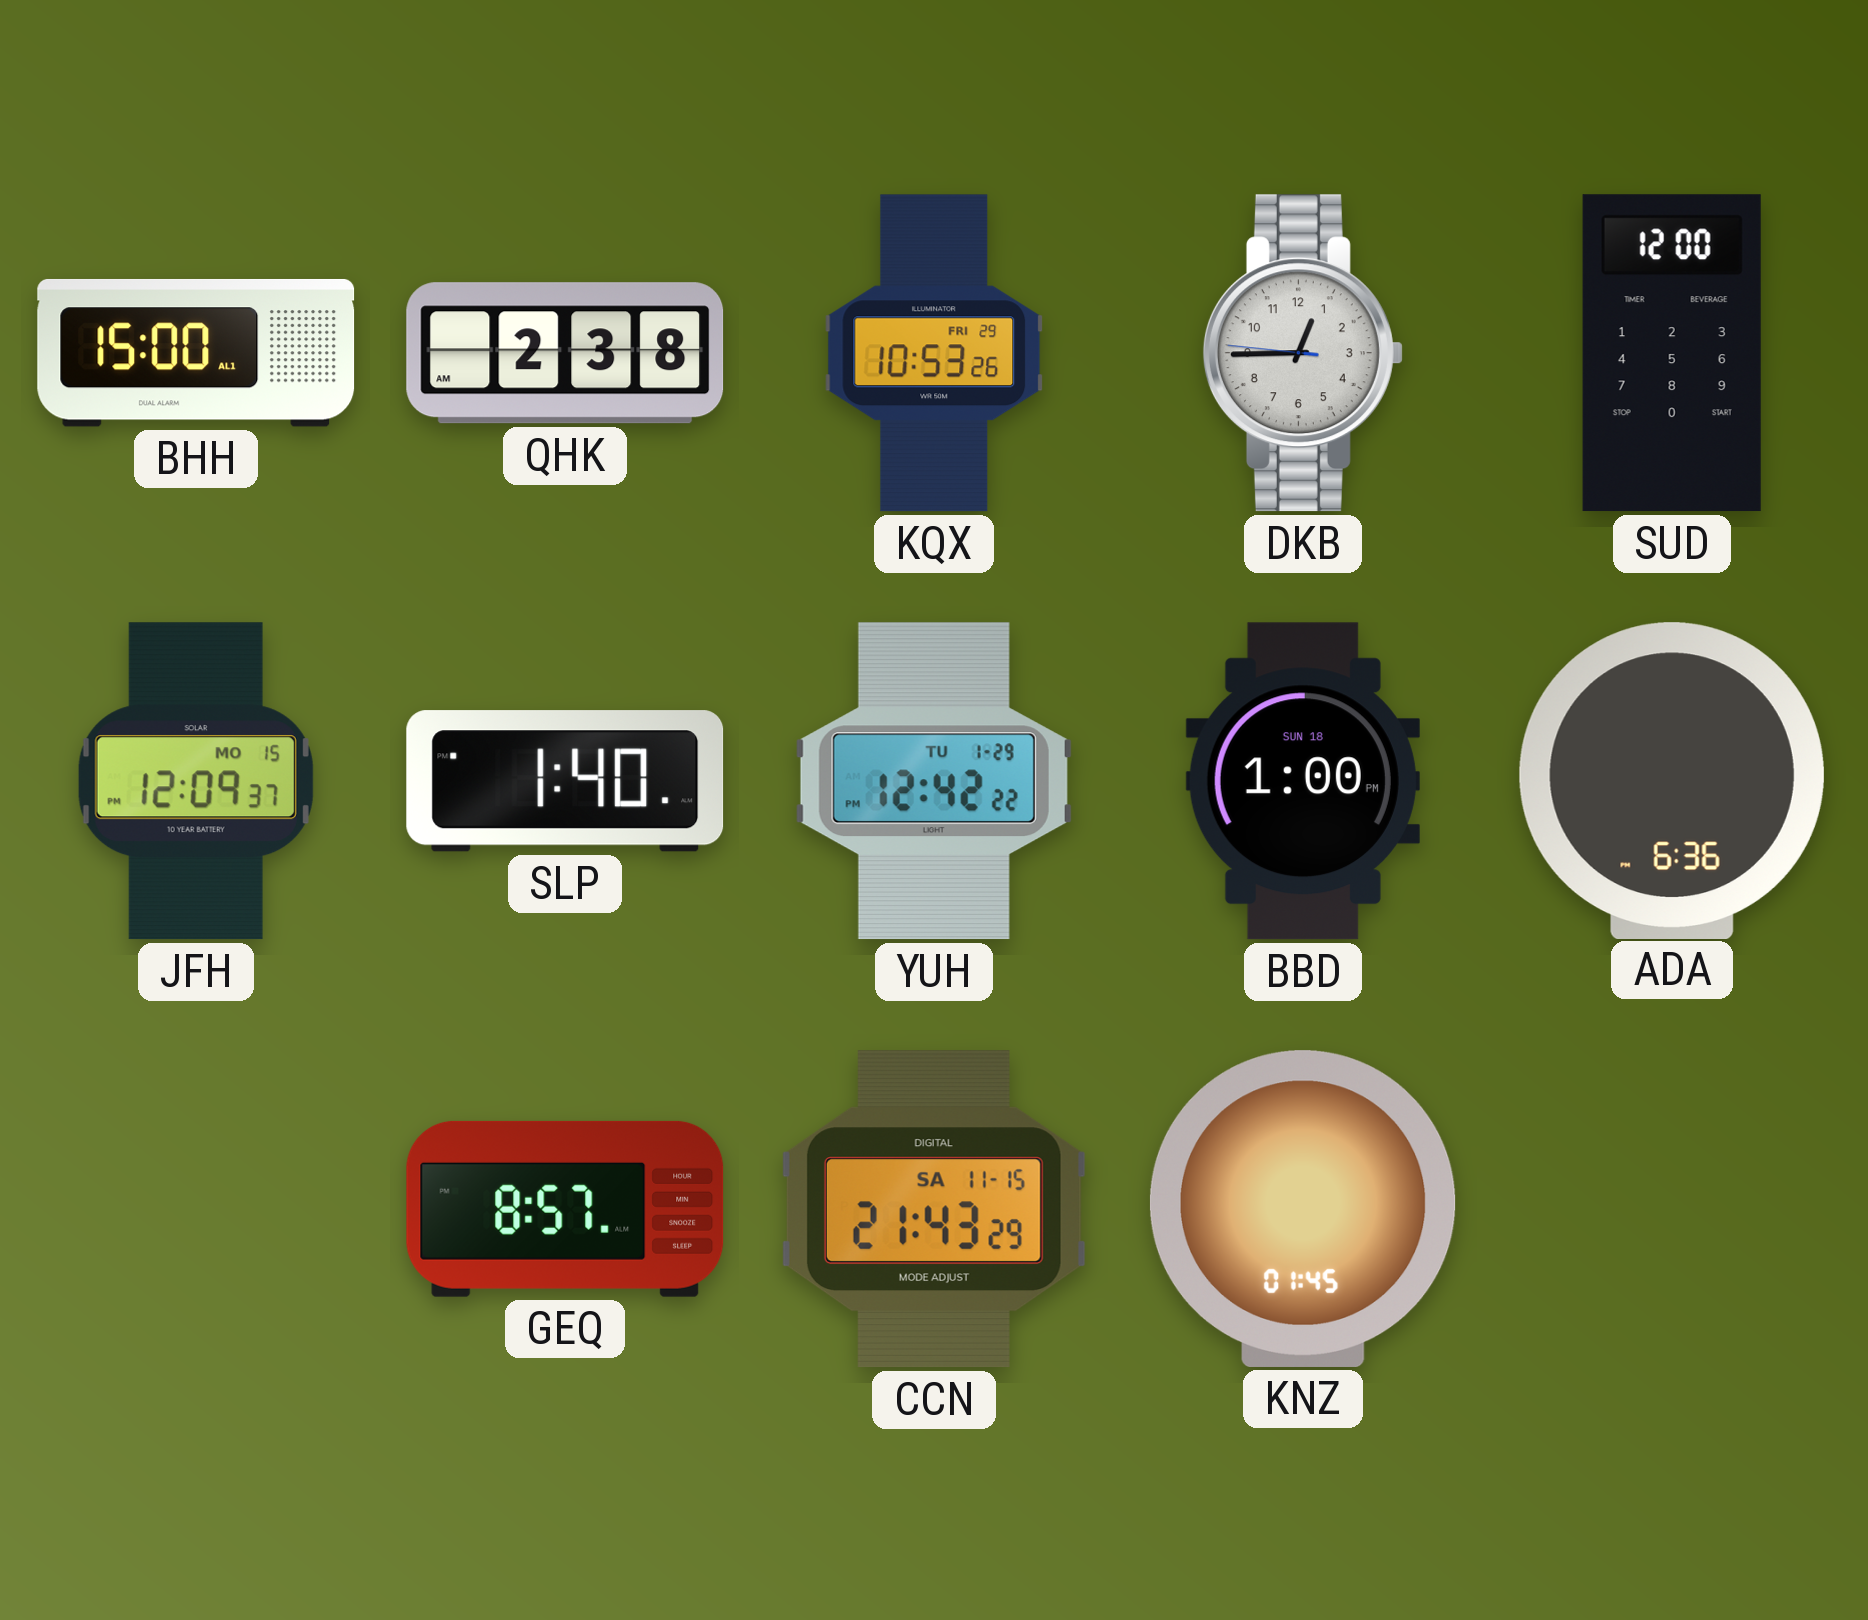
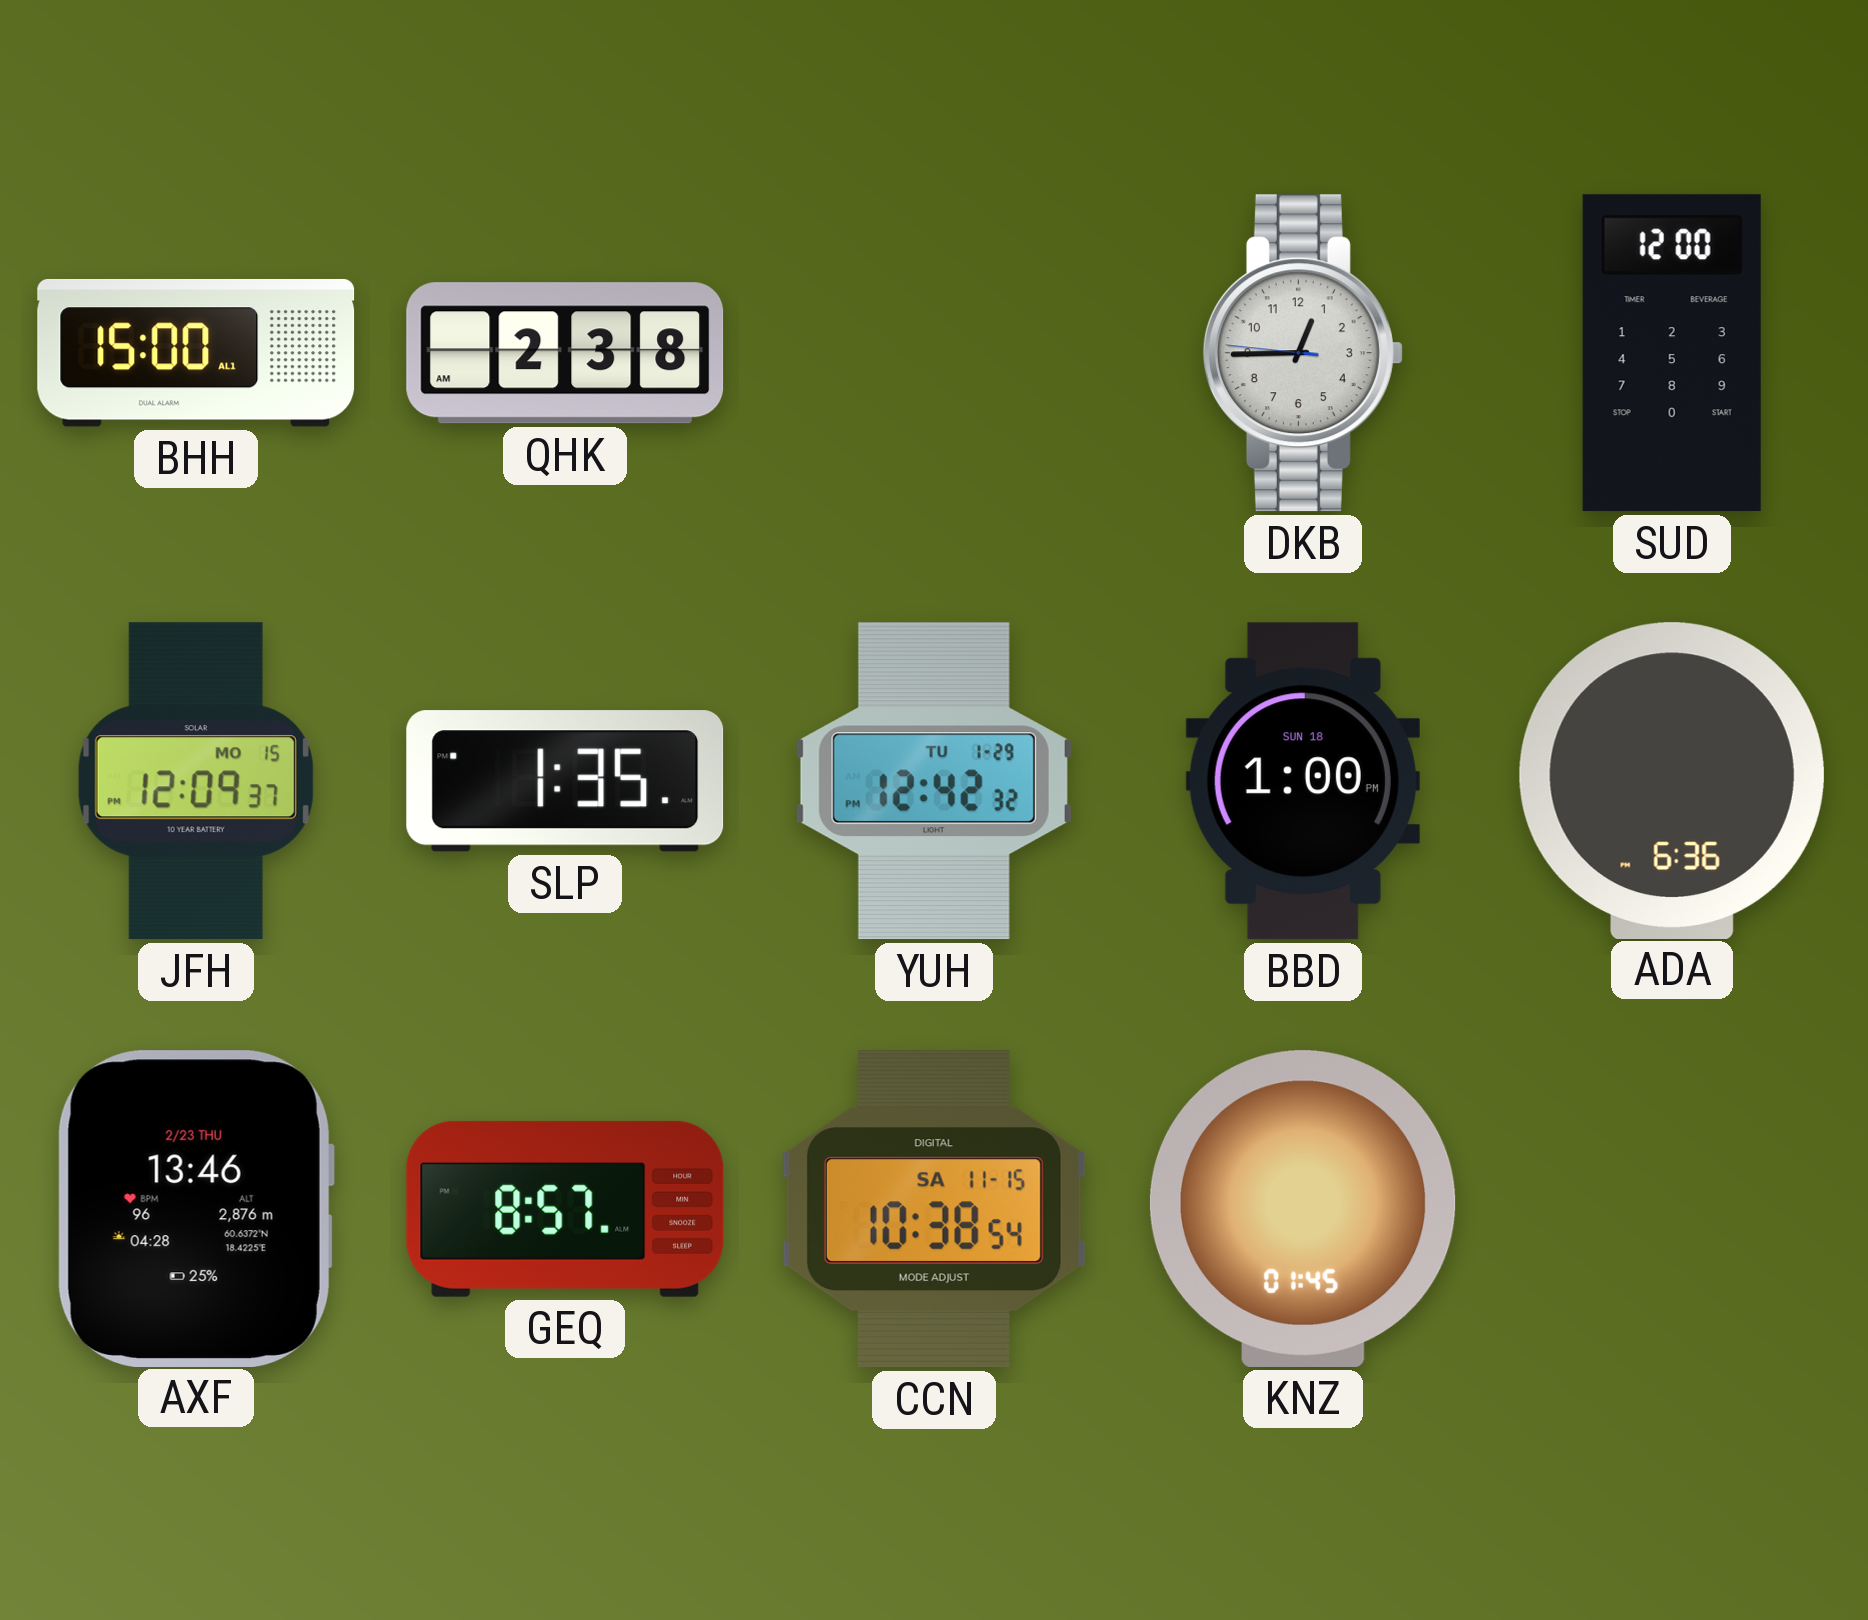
KQX: 10:53 -> none (934, 353)
SLP: 1:40 -> 1:35 (565, 781)
YUH: 12:42:22 PM -> 12:42:32 PM (934, 781)
AXF: none -> 13:46 (196, 1208)
CCN: 21:43 -> 10:38 (934, 1209)
